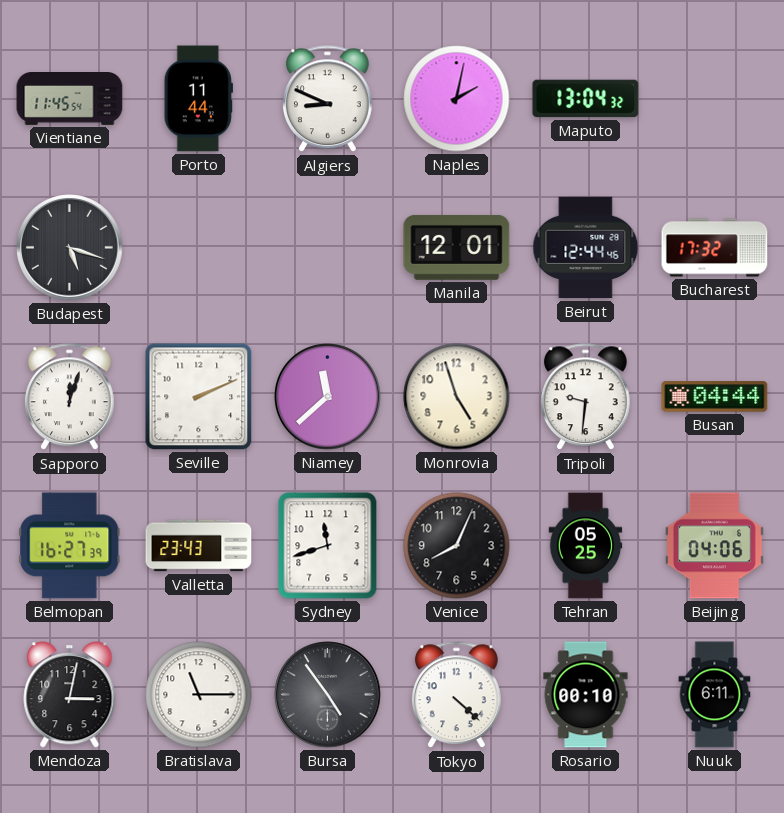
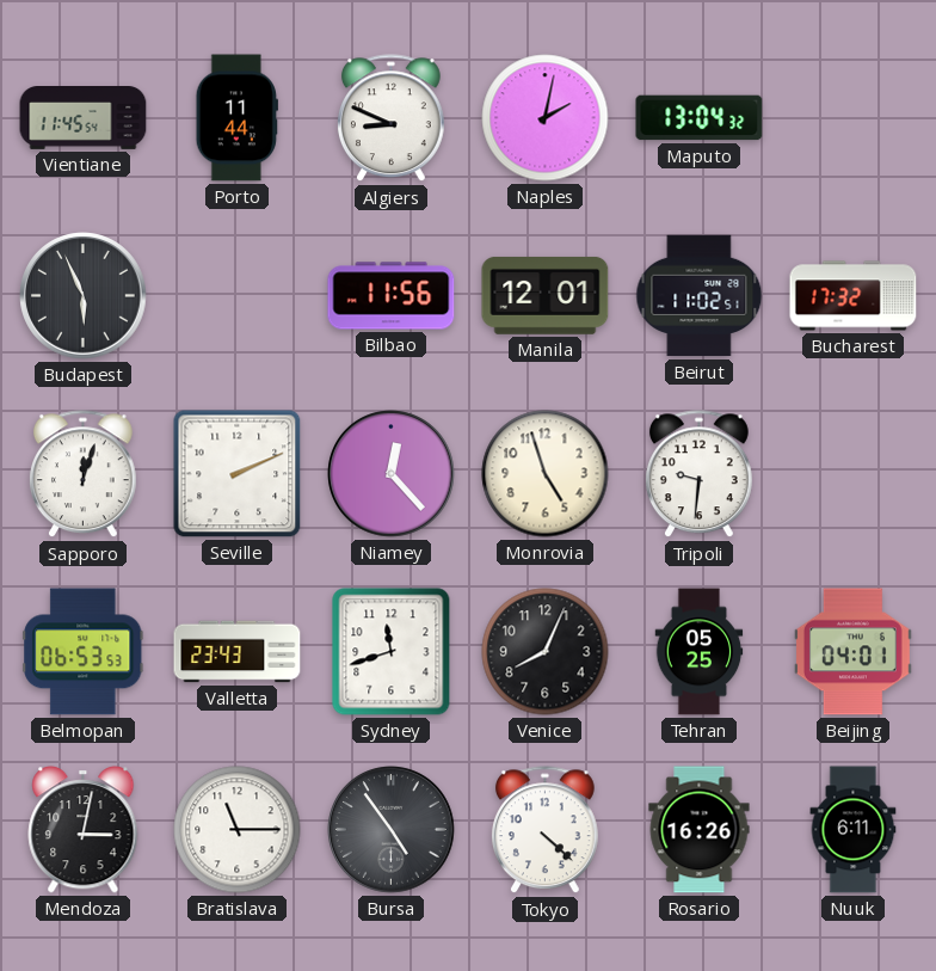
Budapest: 5:18 -> 5:56 (84, 296)
Bilbao: none -> 11:56 (392, 296)
Beirut: 12:44 -> 11:02 (700, 296)
Niamey: 11:38 -> 12:23 (392, 474)
Busan: 04:44 -> none (715, 397)
Belmopan: 16:27 -> 06:53 (84, 652)
Beijing: 04:06 -> 04:01 (852, 652)
Rosario: 00:10 -> 16:26 (700, 830)
